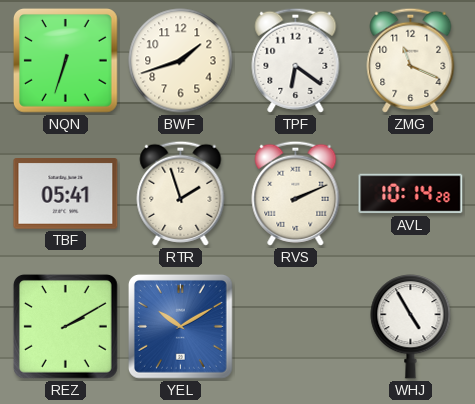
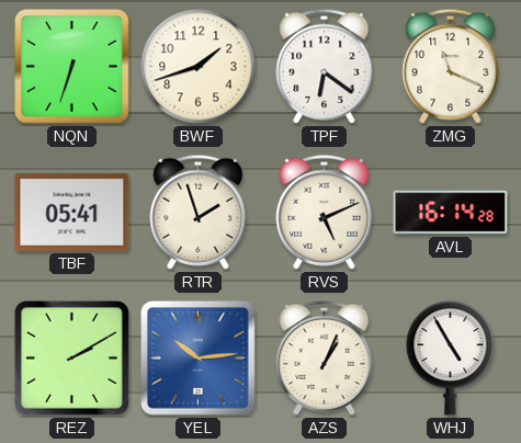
RVS: 2:11 -> 5:11 (325, 212)
AVL: 10:14 -> 16:14 (451, 213)
YEL: 10:10 -> 10:14 (197, 357)
AZS: none -> 1:04 (325, 357)
